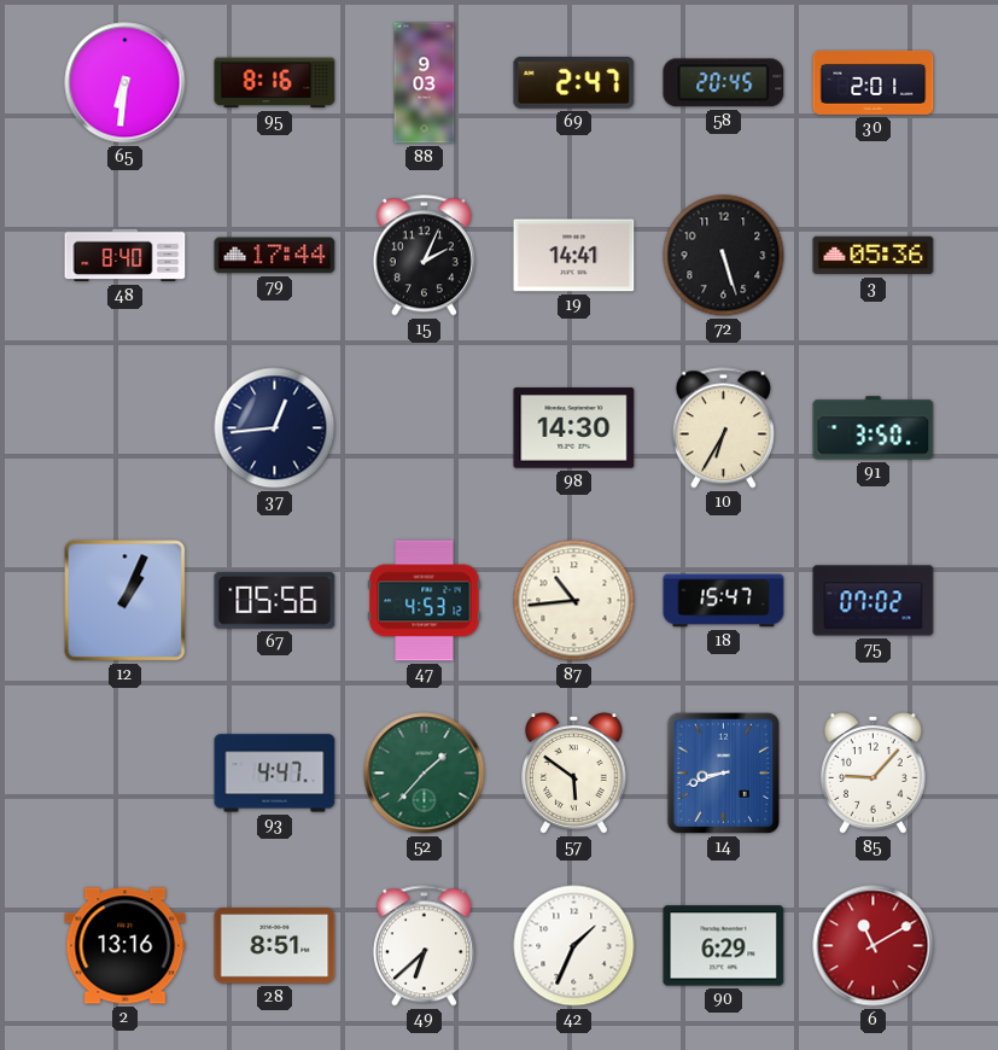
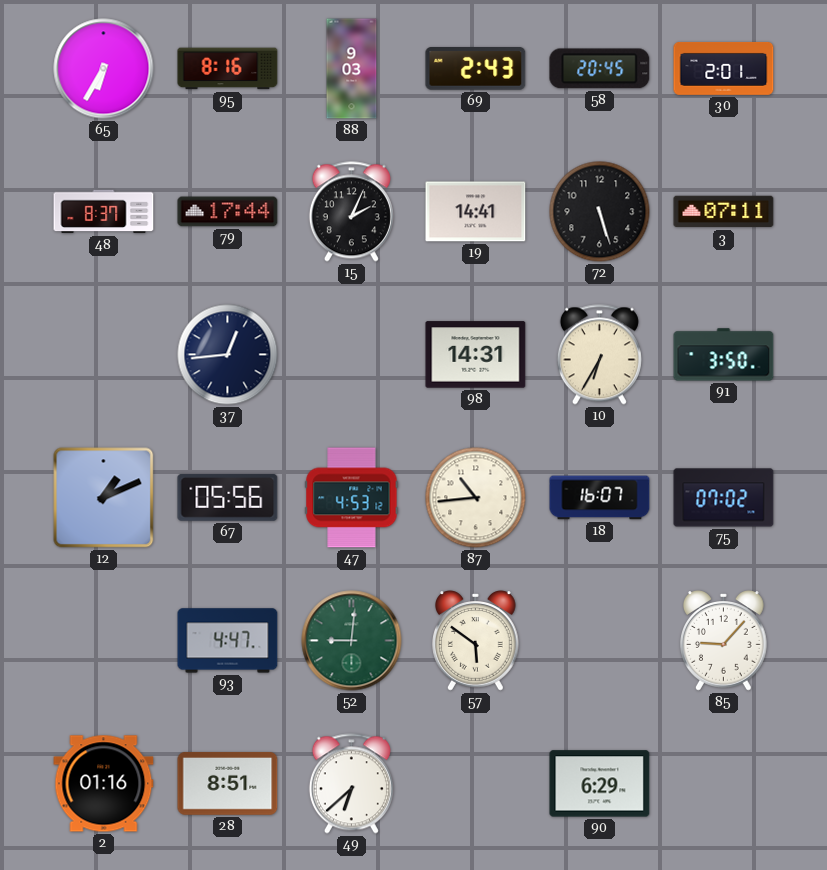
65: 6:31 -> 6:35 (104, 69)
69: 2:47 -> 2:43 (476, 69)
48: 8:40 -> 8:37 (104, 212)
3: 05:36 -> 07:11 (724, 212)
98: 14:30 -> 14:31 (476, 355)
12: 1:04 -> 1:11 (104, 498)
18: 15:47 -> 16:07 (600, 498)
52: 1:37 -> 9:01 (352, 641)
14: 8:42 -> none (723, 772)
2: 13:16 -> 01:16 (104, 784)
42: 1:34 -> none (574, 946)
6: 11:10 -> none (874, 946)
